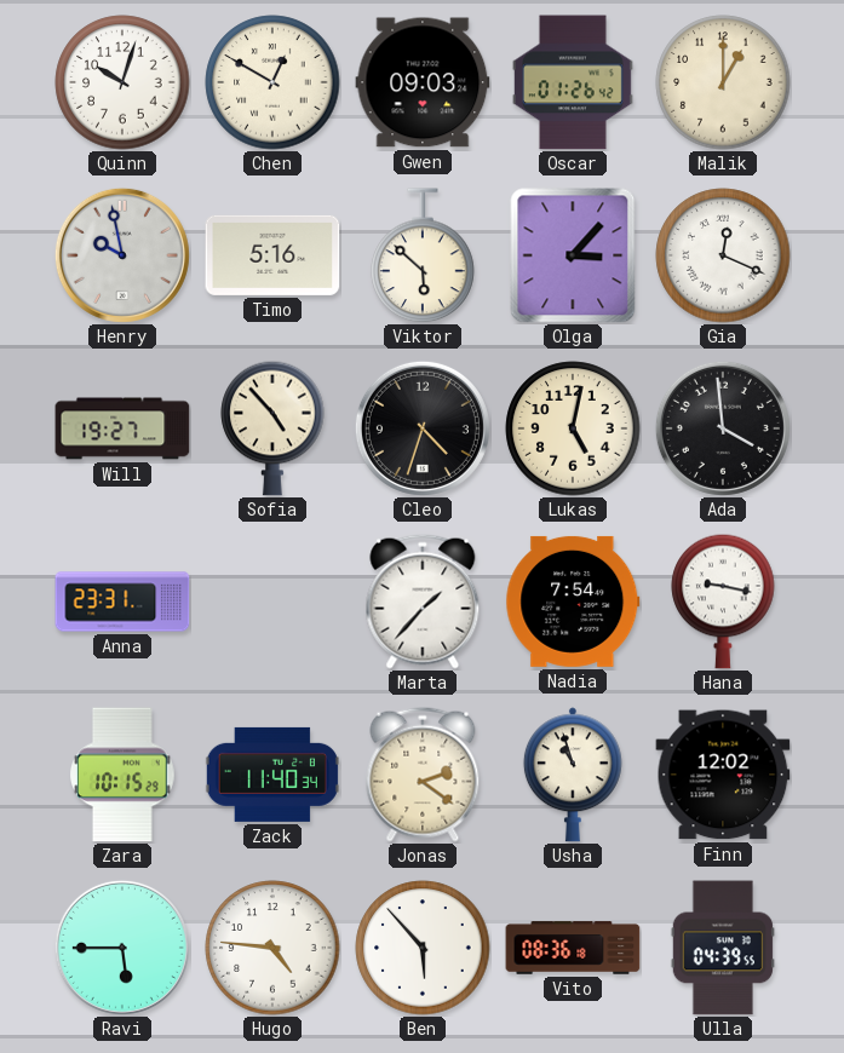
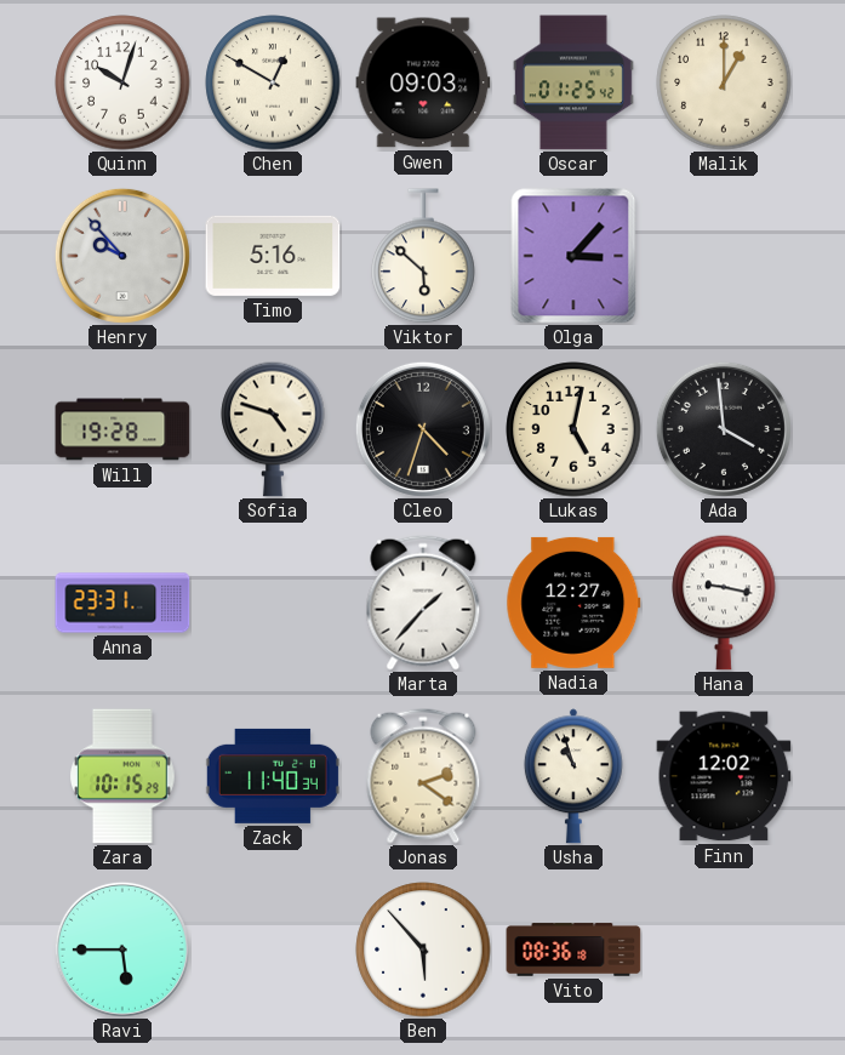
Oscar: 01:26 -> 01:25 (573, 82)
Henry: 9:58 -> 9:53 (122, 256)
Gia: 12:19 -> none (723, 255)
Will: 19:27 -> 19:28 (122, 429)
Sofia: 4:53 -> 4:48 (273, 429)
Nadia: 7:54 -> 12:27 (573, 603)
Hugo: 4:46 -> none (272, 948)
Ulla: 04:39 -> none (723, 948)
